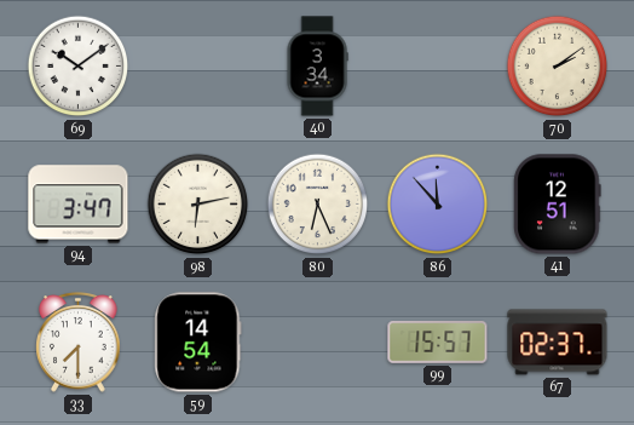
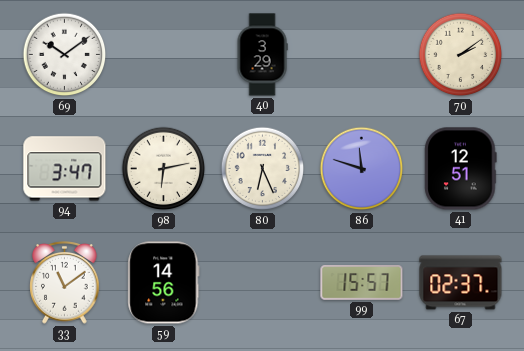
40: 3:34 -> 3:29 (262, 55)
86: 11:53 -> 11:48 (362, 169)
33: 7:30 -> 11:09 (65, 283)
59: 14:54 -> 14:56 (164, 283)
